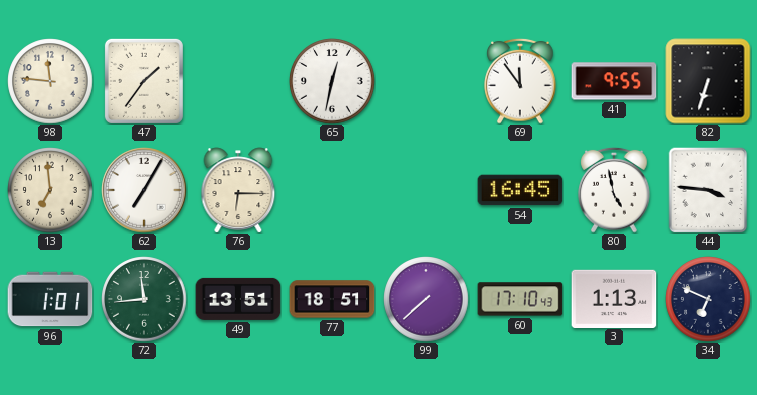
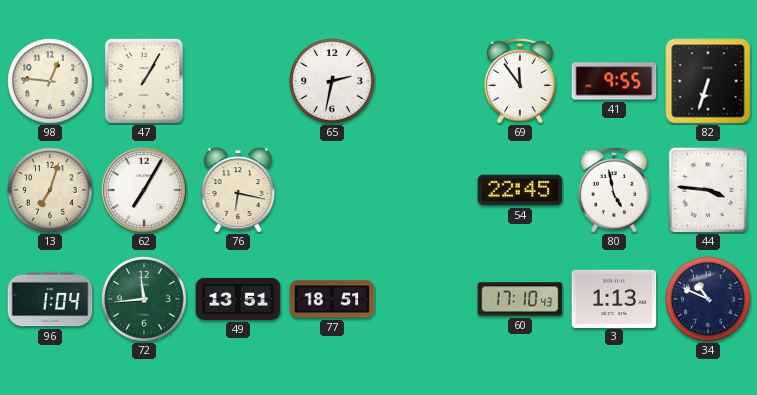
98: 11:46 -> 12:46 (50, 81)
47: 1:36 -> 1:05 (144, 81)
65: 12:32 -> 2:32 (332, 81)
13: 6:59 -> 7:03 (50, 190)
76: 6:15 -> 6:17 (238, 190)
54: 16:45 -> 22:45 (520, 190)
96: 1:01 -> 1:04 (50, 299)
99: 7:38 -> none (426, 299)
34: 6:49 -> 10:49 (708, 299)
